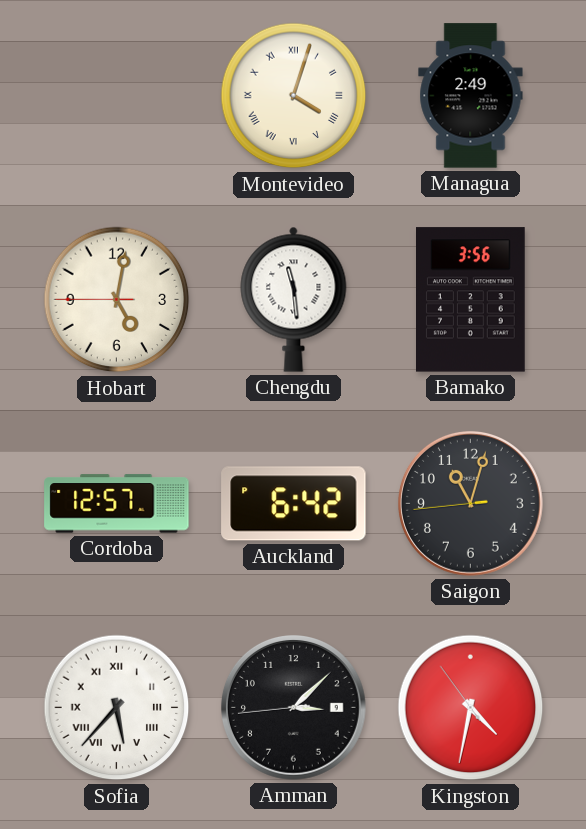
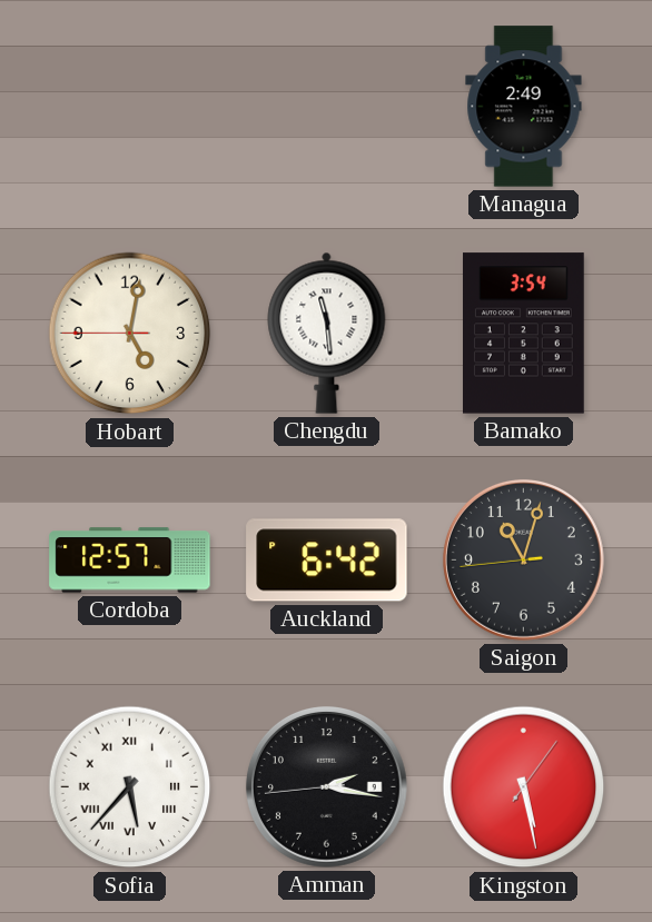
Montevideo: 4:03 -> none (294, 96)
Bamako: 3:56 -> 3:54 (524, 334)
Amman: 3:07 -> 2:16 (326, 786)
Kingston: 4:31 -> 5:28 (524, 787)
